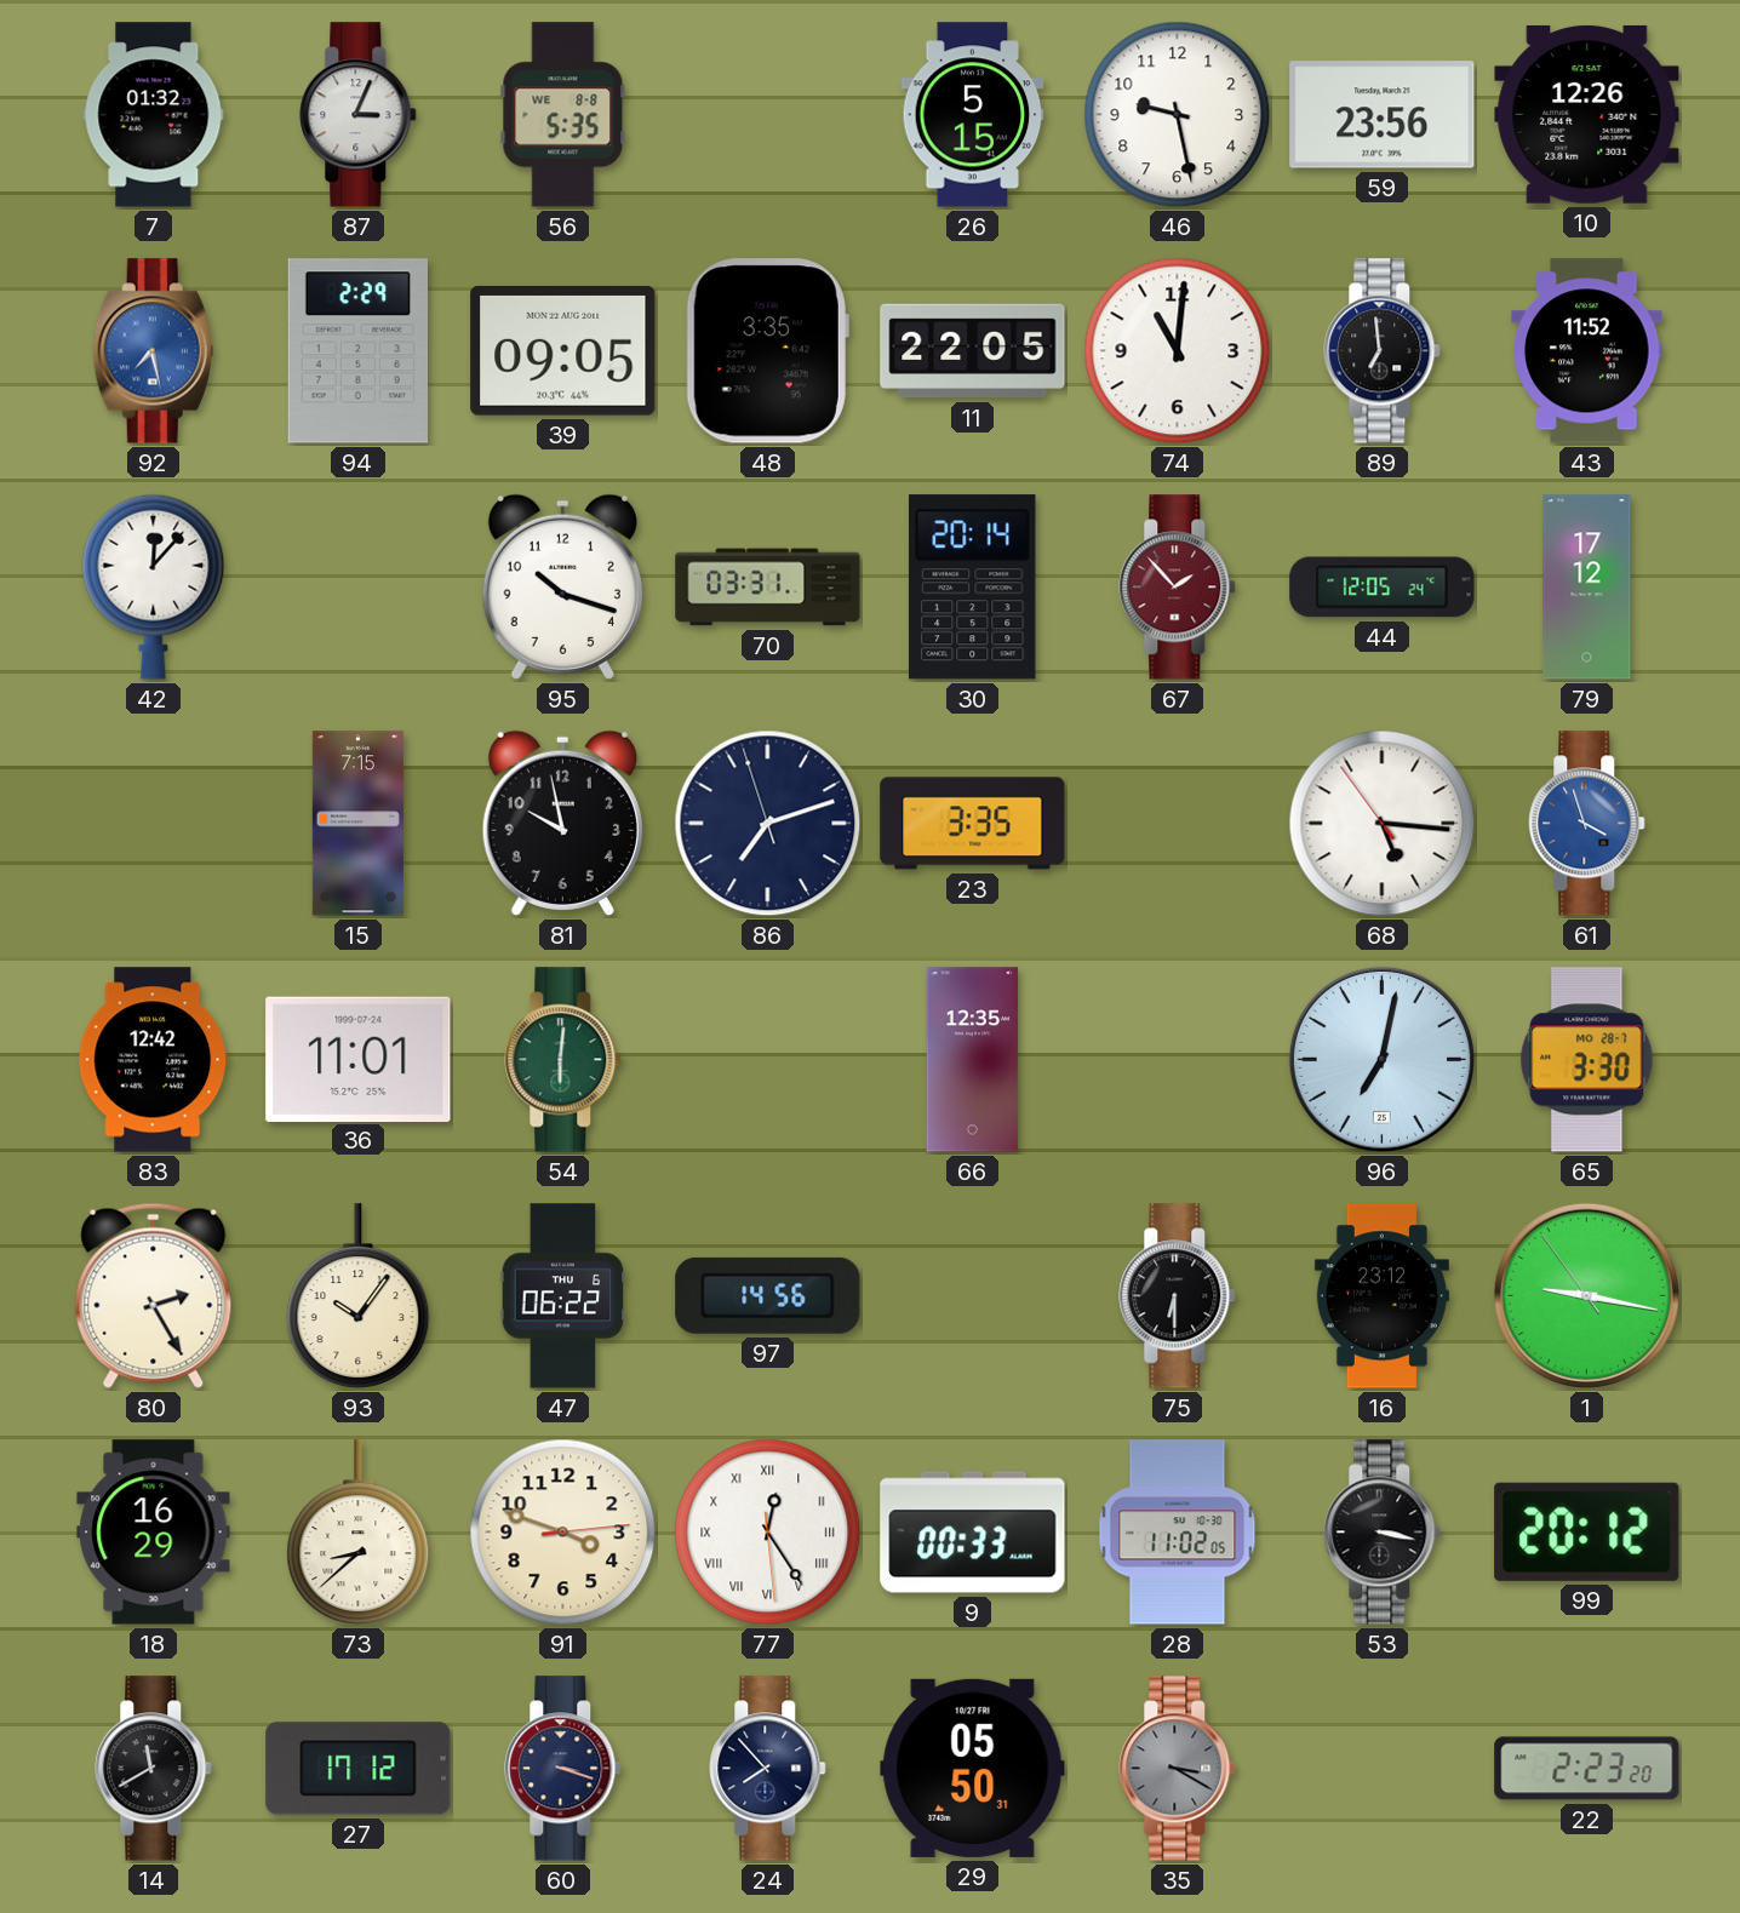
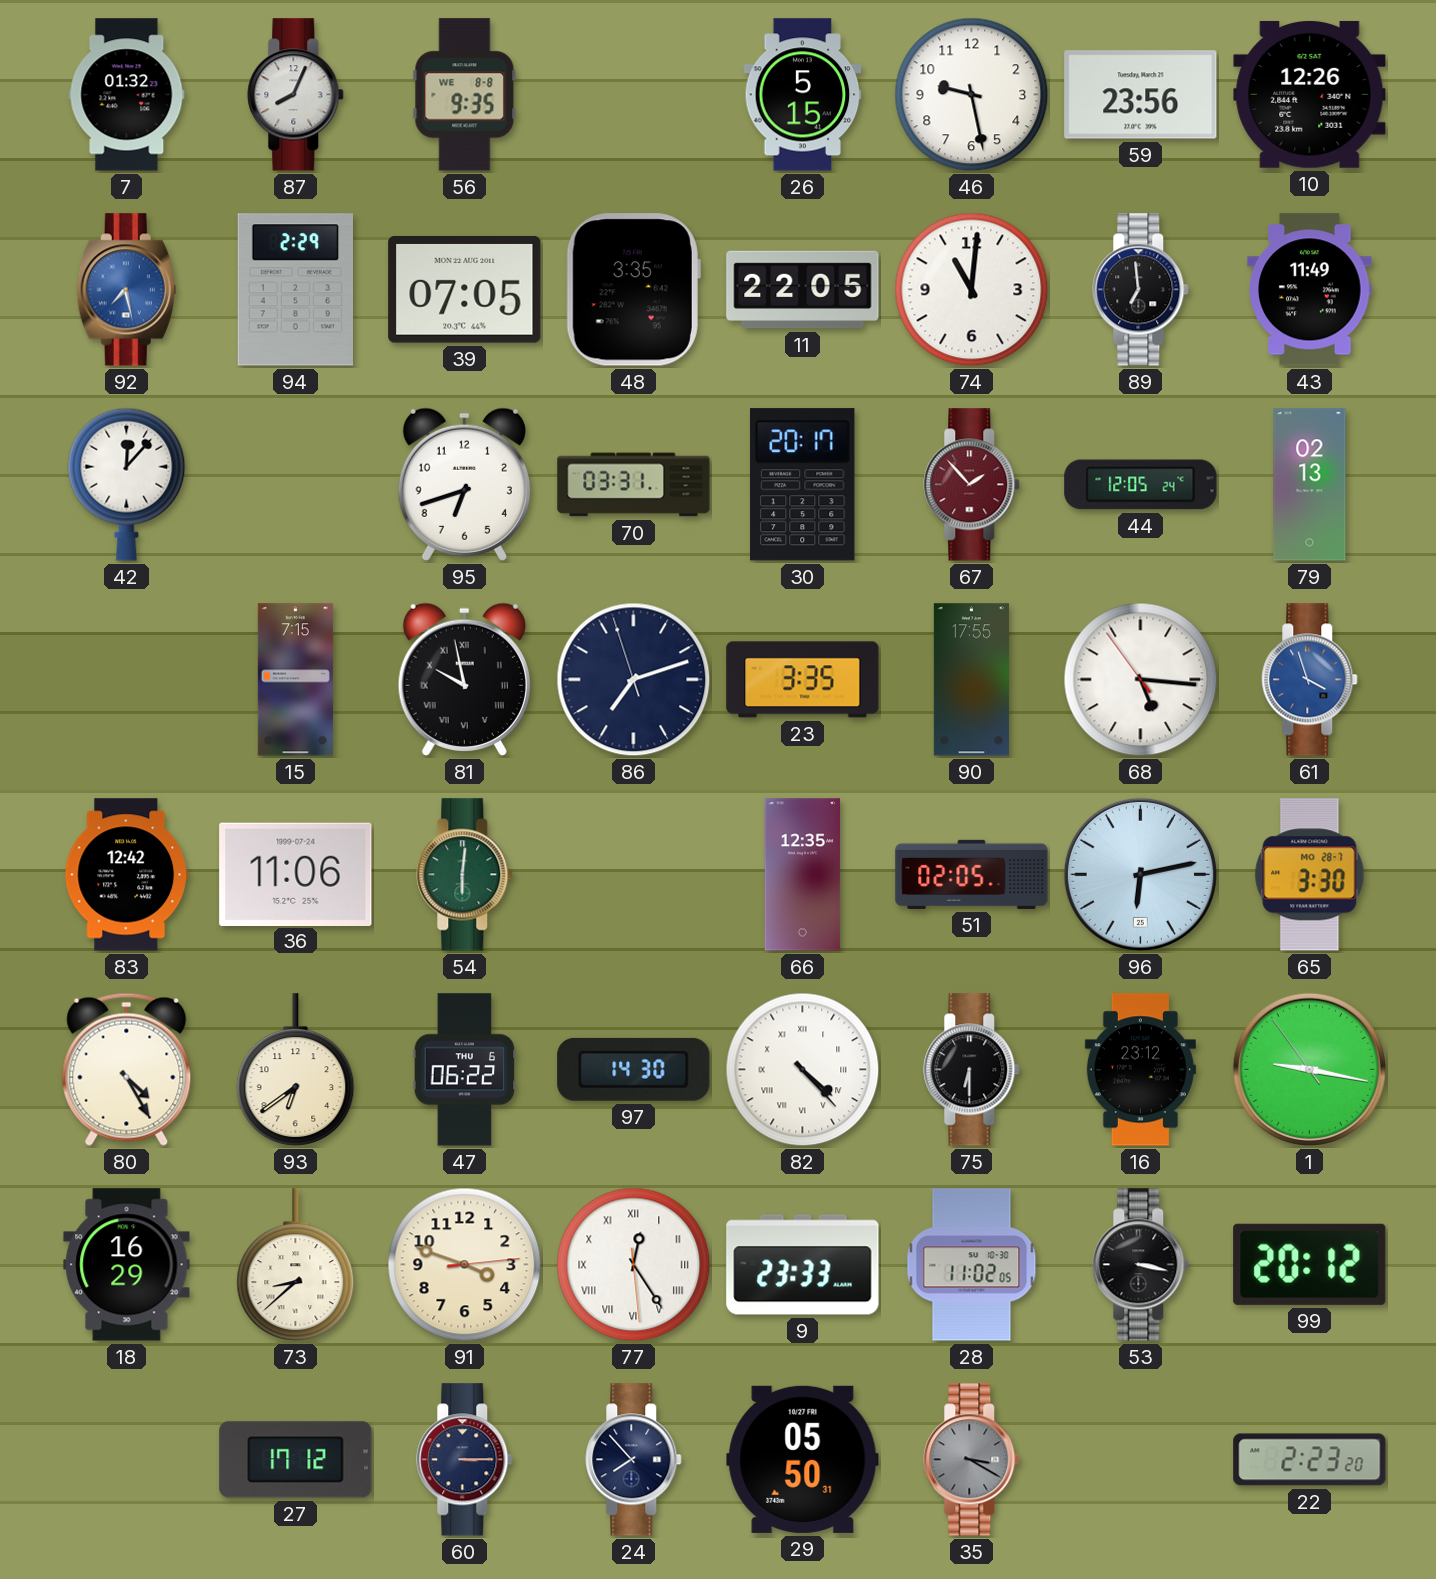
87: 3:04 -> 8:04 (296, 95)
56: 5:35 -> 9:35 (465, 95)
39: 09:05 -> 07:05 (465, 290)
43: 11:52 -> 11:49 (1310, 290)
95: 10:18 -> 6:42 (464, 484)
30: 20:14 -> 20:17 (803, 485)
79: 17:12 -> 02:13 (1310, 485)
81 numerals: Arabic -> Roman (464, 679)
90: none -> 17:55 (971, 680)
36: 11:01 -> 11:06 (296, 874)
51: none -> 02:05 (972, 874)
96: 7:02 -> 6:13 (1140, 874)
80: 2:25 -> 4:25 (127, 1069)
93: 10:06 -> 6:39 (296, 1070)
97: 14:56 -> 14:30 (634, 1069)
82: none -> 4:23 (803, 1070)
9: 00:33 -> 23:33 (803, 1265)
14: 11:40 -> none (154, 1769)
60: 3:18 -> 3:15 (465, 1460)
